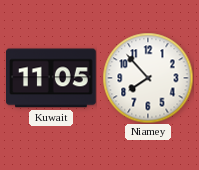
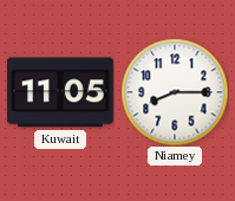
Niamey: 7:53 -> 8:15 (175, 92)
